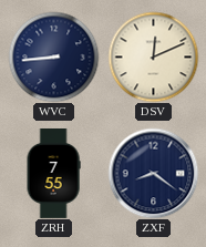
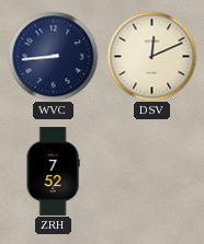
ZRH: 7:55 -> 7:52 (53, 172)
ZXF: 8:21 -> none (153, 173)
